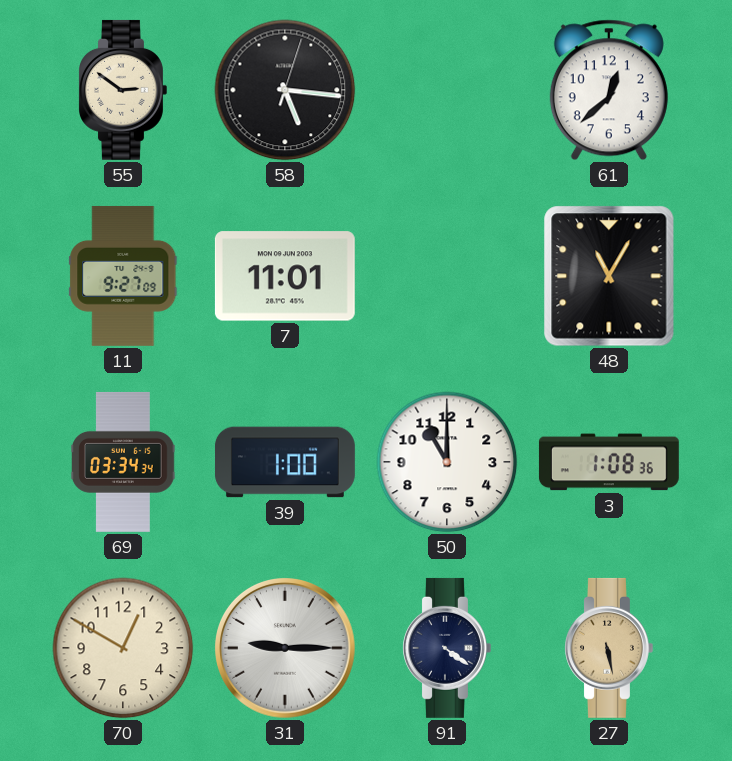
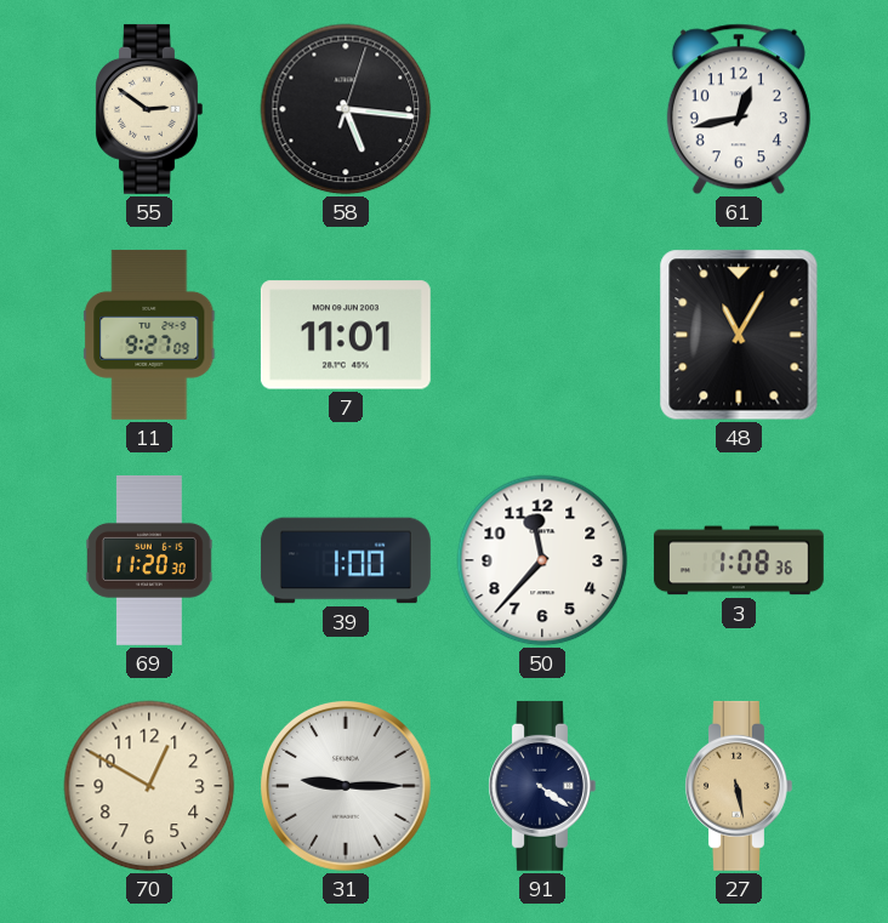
61: 12:38 -> 12:43 (739, 109)
69: 03:34 -> 11:20 (150, 560)
50: 11:00 -> 11:37 (542, 560)
